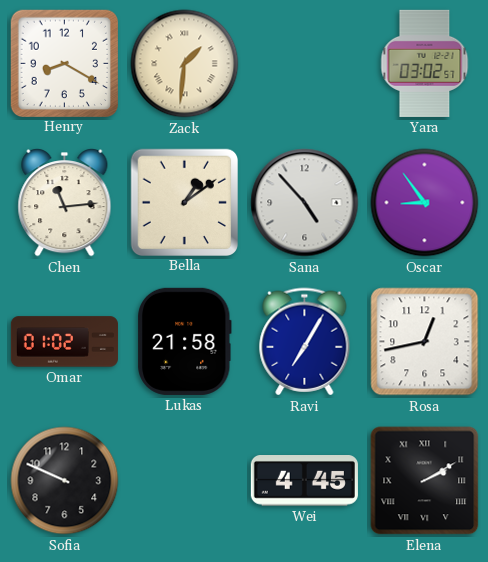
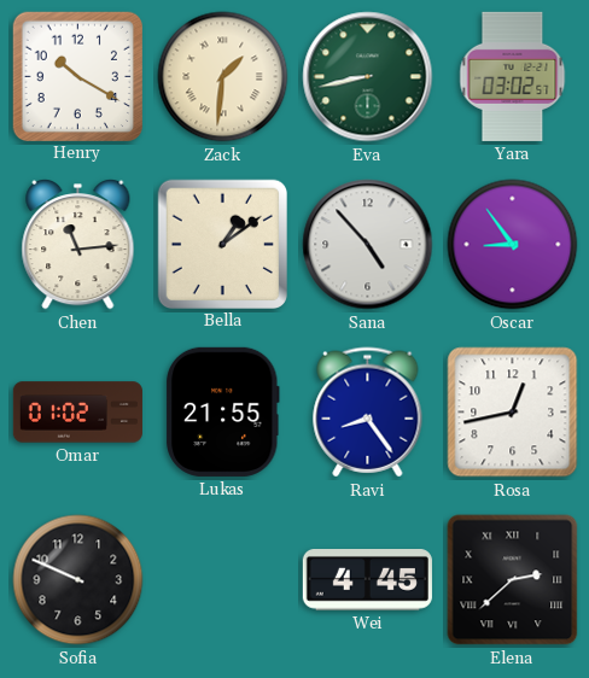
Henry: 8:20 -> 10:20 (77, 76)
Eva: none -> 8:43 (368, 77)
Lukas: 21:58 -> 21:55 (223, 411)
Ravi: 7:05 -> 8:24 (368, 413)
Elena: 2:10 -> 2:38 (513, 580)
